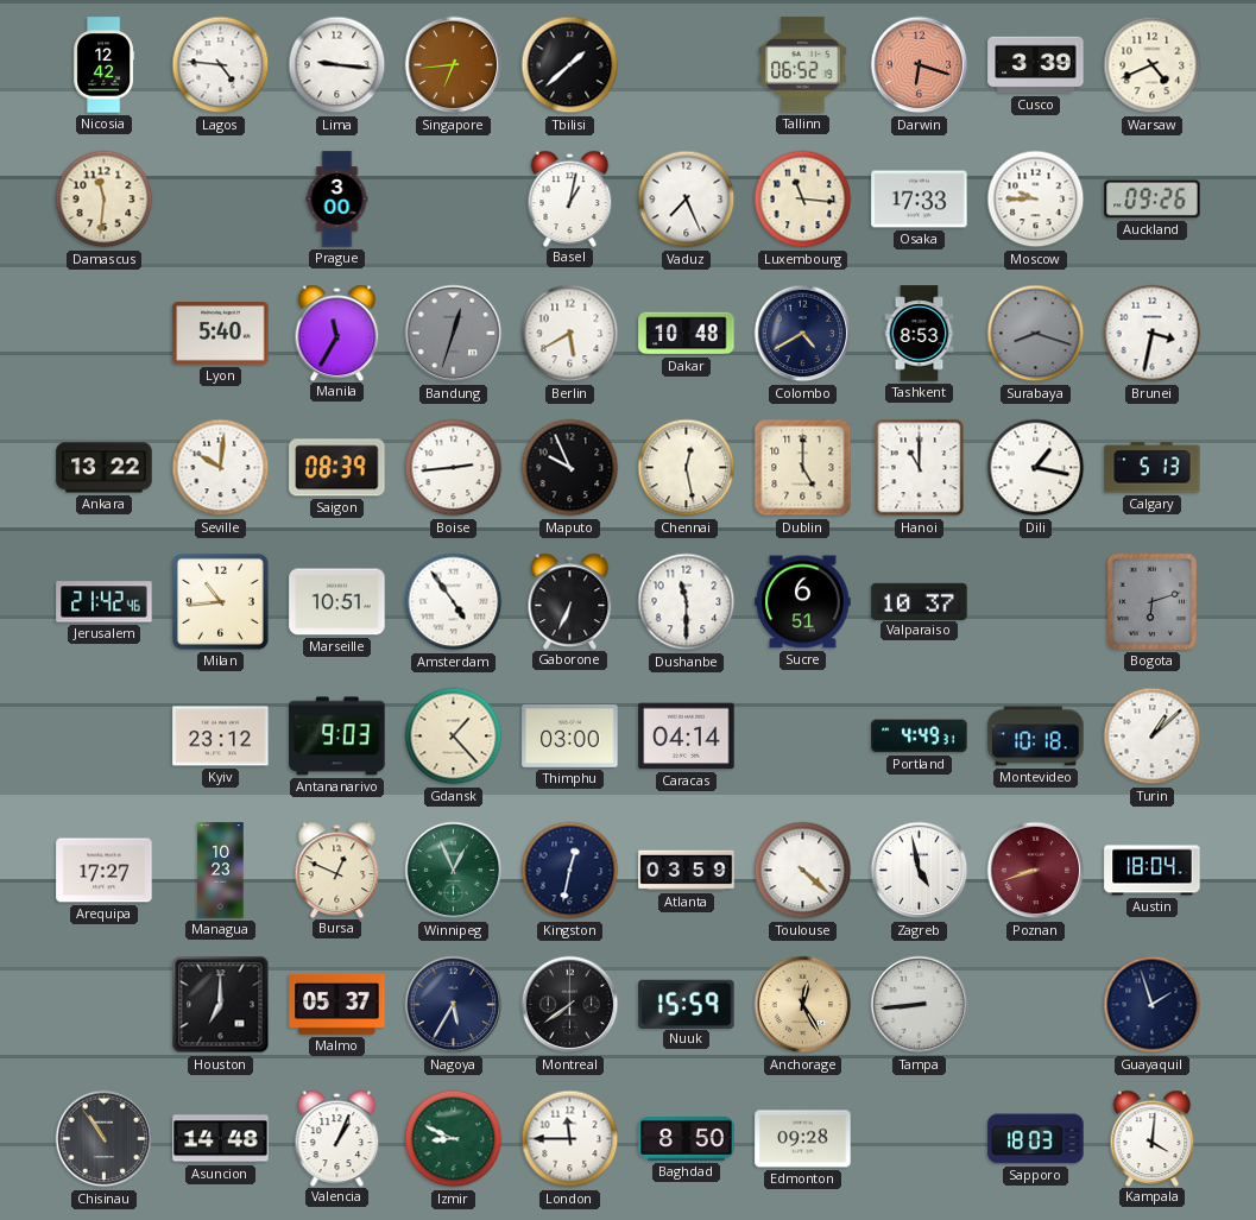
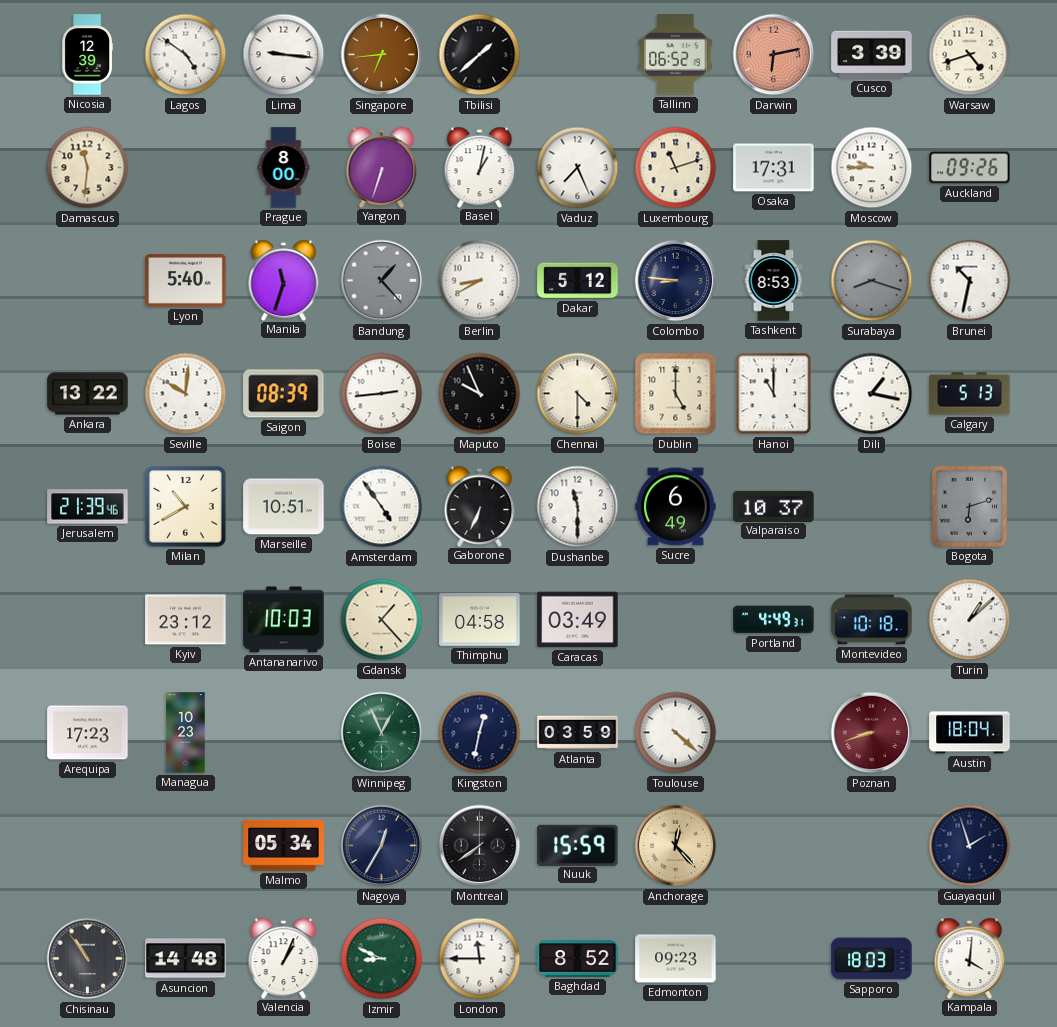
Nicosia: 12:42 -> 12:39 (87, 55)
Lagos: 4:46 -> 4:51 (186, 55)
Darwin: 6:18 -> 6:13 (774, 55)
Warsaw: 4:41 -> 4:42 (970, 55)
Prague: 3:00 -> 8:00 (284, 168)
Yangon: none -> 6:33 (382, 167)
Luxembourg: 11:16 -> 11:12 (676, 168)
Osaka: 17:33 -> 17:31 (774, 168)
Manila: 11:35 -> 11:33 (284, 280)
Bandung: 12:33 -> 1:23 (382, 281)
Berlin: 5:40 -> 8:40 (480, 281)
Dakar: 10:48 -> 5:12 (578, 281)
Colombo: 4:40 -> 8:46 (676, 281)
Brunei: 3:32 -> 10:32 (970, 281)
Chennai: 12:28 -> 4:30 (578, 394)
Jerusalem: 21:42 -> 21:39 (88, 507)
Milan: 10:44 -> 10:40 (185, 506)
Sucre: 6:51 -> 6:49 (676, 507)
Antananarivo: 9:03 -> 10:03 (284, 620)
Thimphu: 03:00 -> 04:58 (480, 620)
Caracas: 04:14 -> 03:49 (578, 620)
Arequipa: 17:27 -> 17:23 (88, 733)
Bursa: 12:49 -> none (337, 870)
Zagreb: 4:58 -> none (920, 871)
Houston: 7:00 -> none (221, 1005)
Malmo: 05:37 -> 05:34 (284, 845)
Nagoya: 5:35 -> 12:35 (382, 846)
Anchorage: 12:25 -> 12:23 (676, 846)
Tampa: 8:44 -> none (920, 1005)
Baghdad: 8:50 -> 8:52 (578, 959)
Edmonton: 09:28 -> 09:23 (676, 959)
